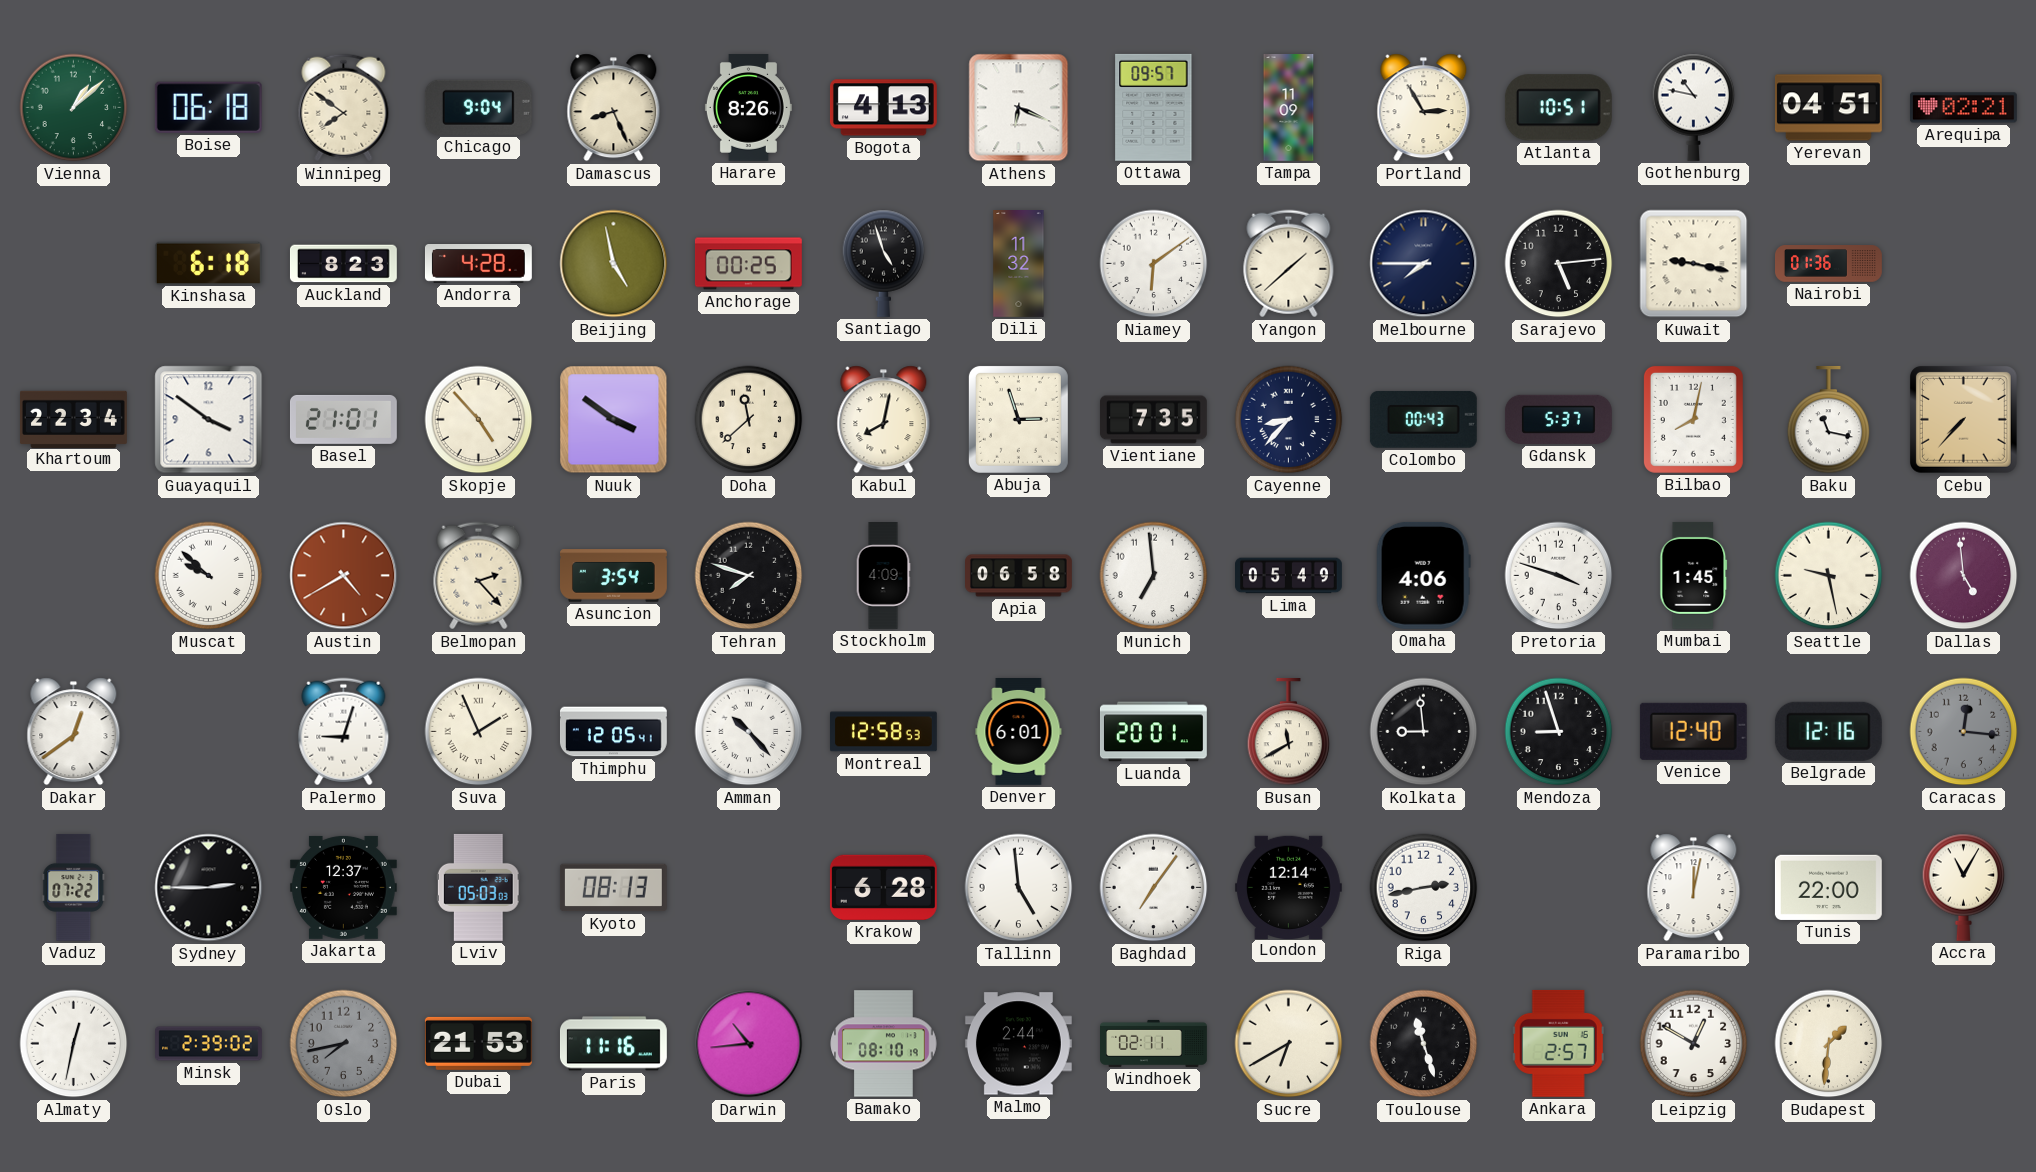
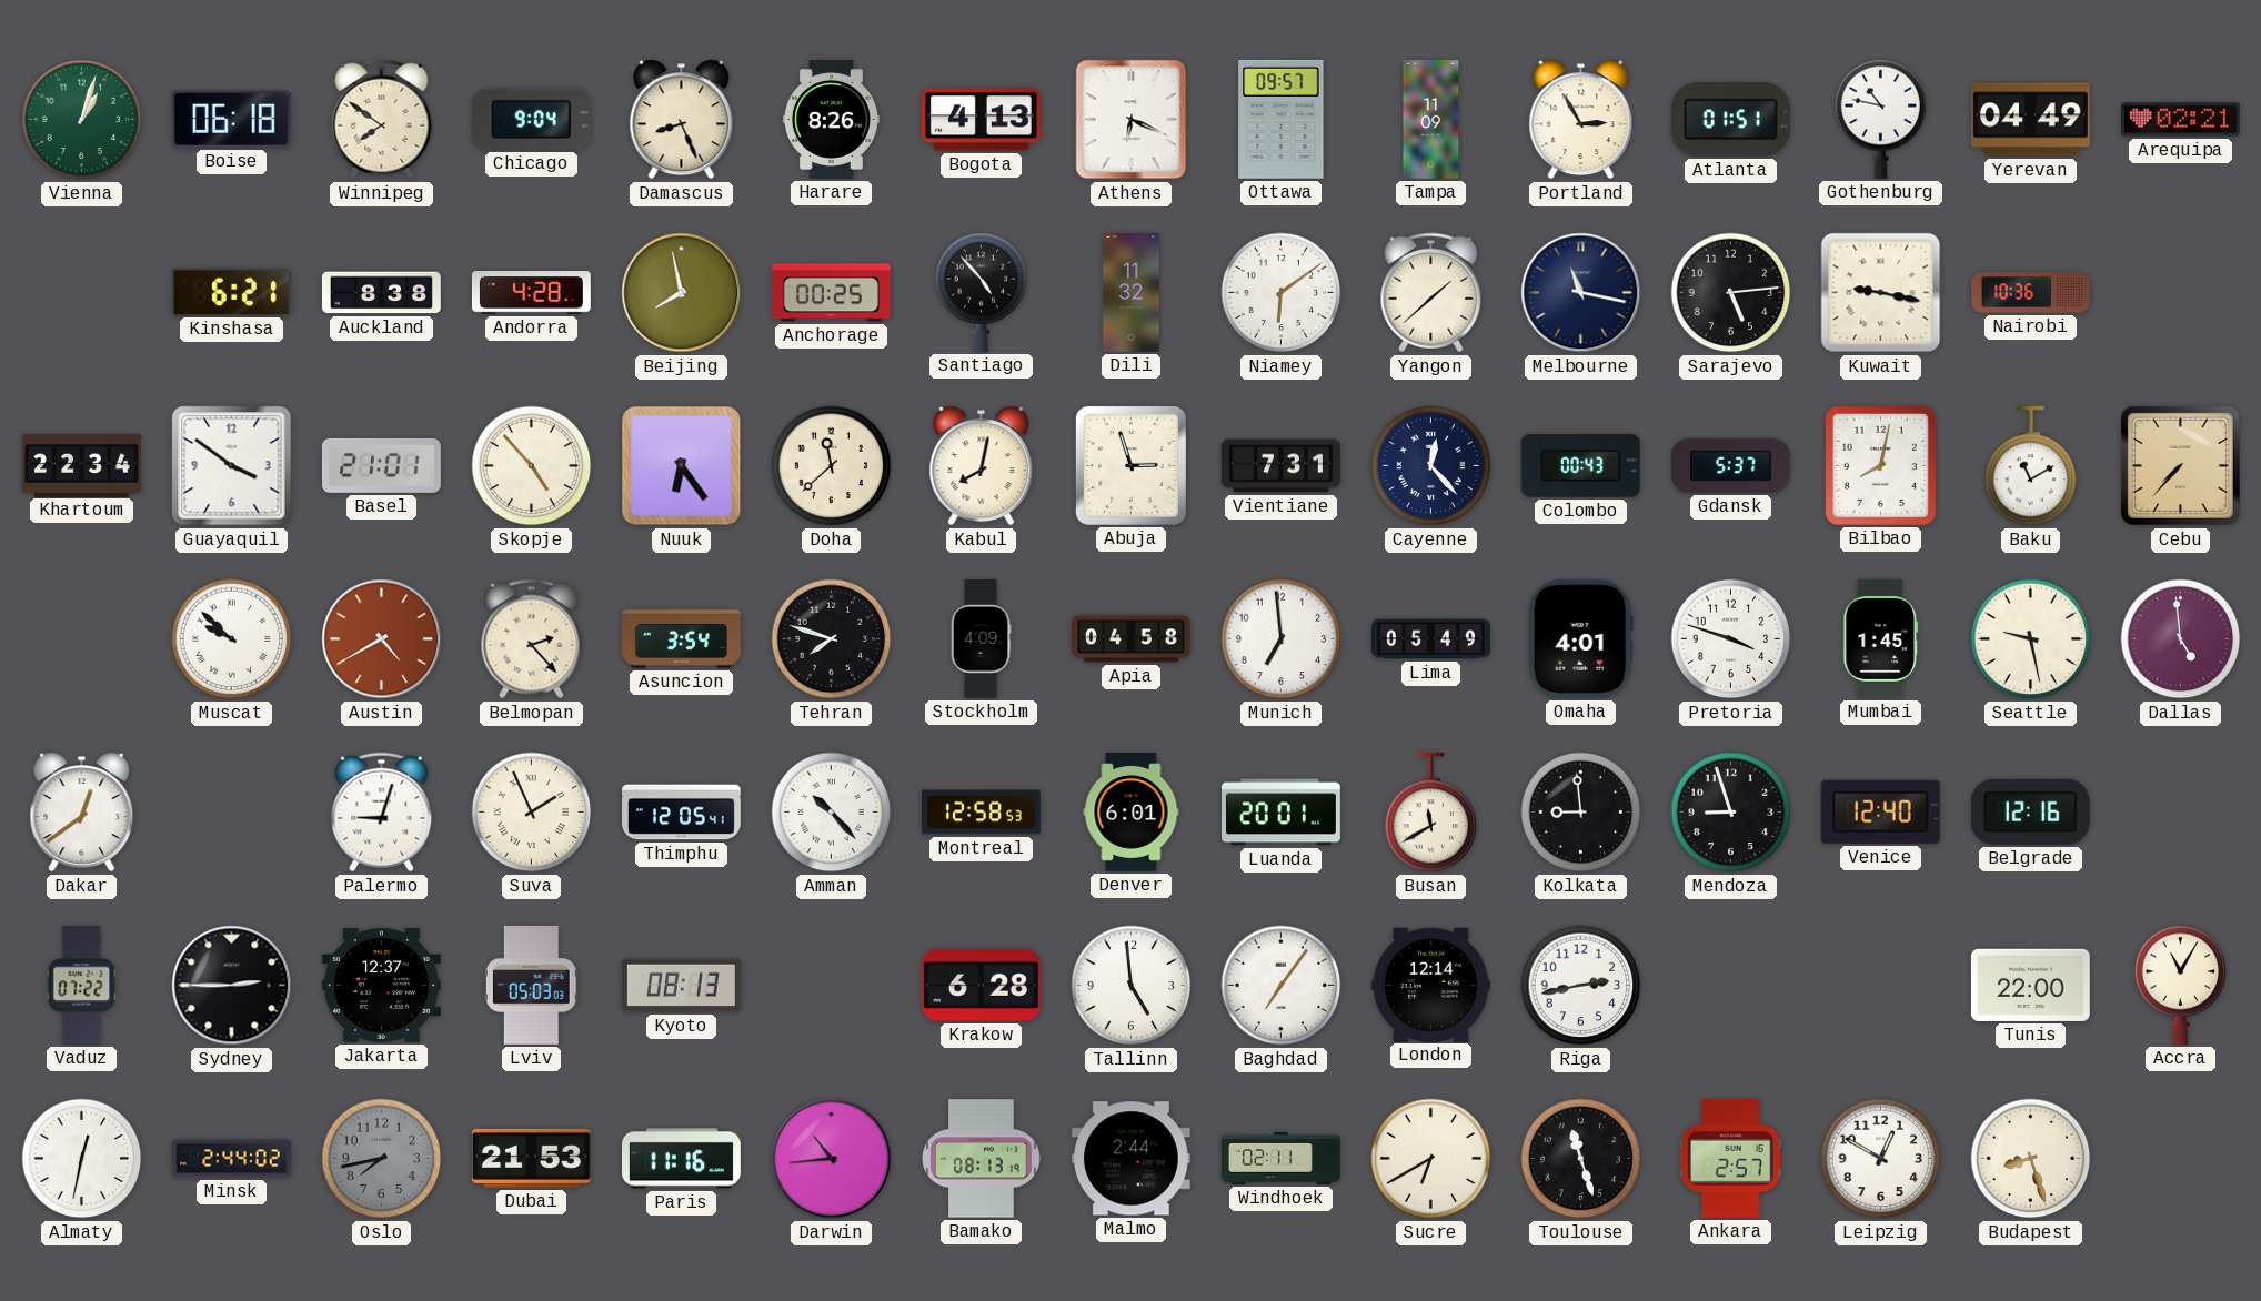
Vienna: 1:08 -> 1:03 (82, 120)
Atlanta: 10:51 -> 01:51 (1730, 120)
Yerevan: 04:51 -> 04:49 (2030, 120)
Kinshasa: 6:18 -> 6:21 (231, 292)
Auckland: 8:23 -> 8:38 (381, 293)
Beijing: 4:58 -> 7:58 (682, 293)
Santiago: 4:57 -> 4:53 (982, 292)
Melbourne: 7:45 -> 11:17 (1581, 293)
Nairobi: 01:36 -> 10:36 (2031, 293)
Nuuk: 3:51 -> 6:24 (682, 466)
Vientiane: 7:35 -> 7:31 (1280, 466)
Cayenne: 8:37 -> 12:23 (1431, 466)
Baku: 11:17 -> 11:10 (2031, 466)
Apia: 06:58 -> 04:58 (1132, 639)
Omaha: 4:06 -> 4:01 (1580, 638)
Caracas: 12:16 -> none (1964, 732)
Paramaribo: 12:02 -> none (1694, 888)
Minsk: 2:39 -> 2:44 (232, 1159)
Bamako: 08:10 -> 08:13 (982, 1159)
Budapest: 1:31 -> 8:27 (2031, 1159)
